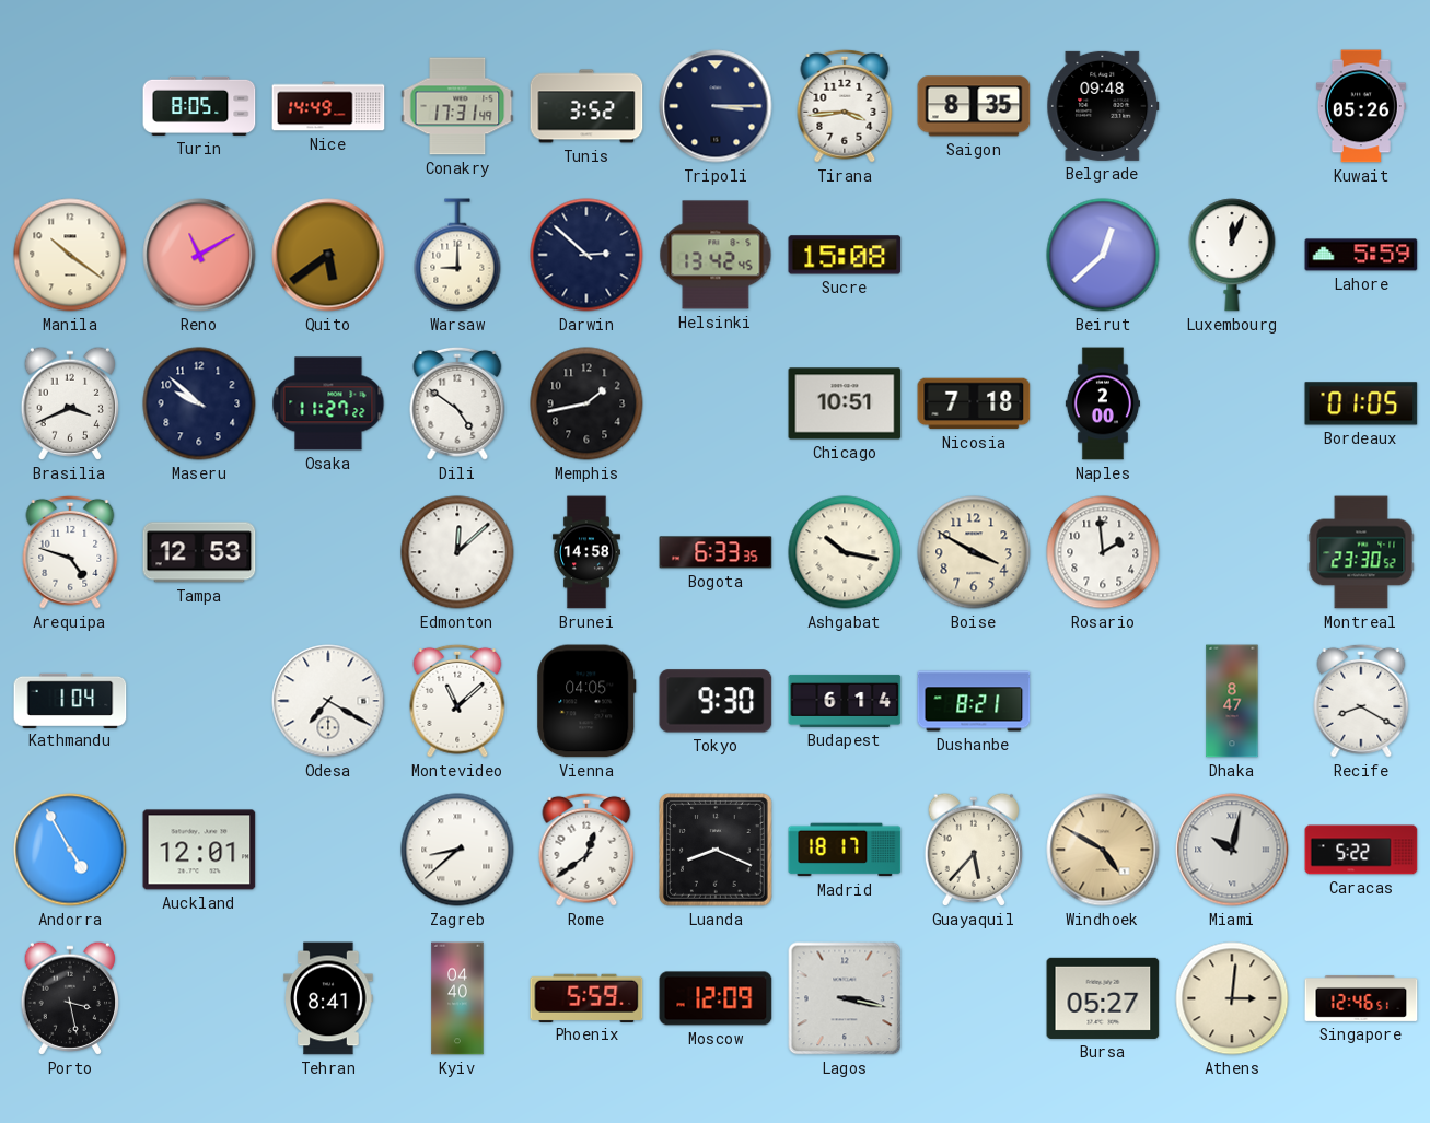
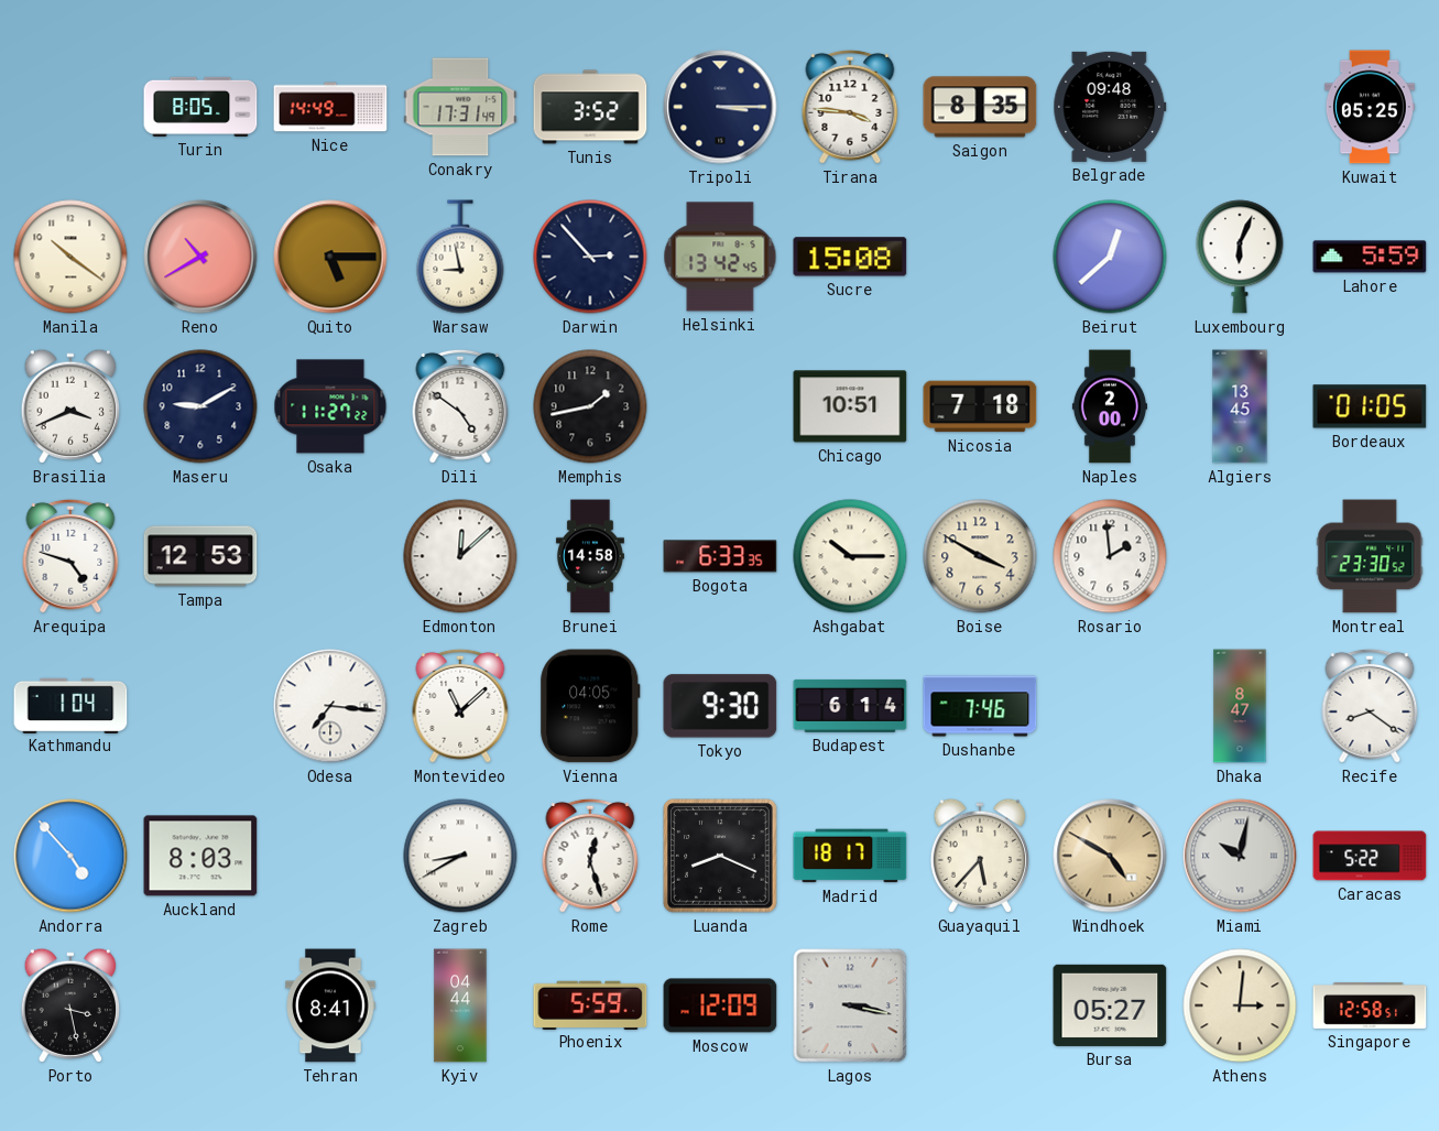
Tirana: 3:44 -> 3:46 (850, 107)
Kuwait: 05:26 -> 05:25 (1370, 107)
Reno: 11:10 -> 10:40 (200, 257)
Quito: 5:39 -> 5:15 (330, 257)
Warsaw: 9:00 -> 8:58 (460, 257)
Darwin: 2:52 -> 2:53 (590, 257)
Luxembourg: 12:04 -> 6:04 (1240, 257)
Maseru: 9:52 -> 9:10 (200, 406)
Algiers: none -> 13:45 (1240, 406)
Ashgabat: 10:17 -> 10:15 (850, 556)
Odesa: 7:20 -> 7:16 (330, 706)
Dushanbe: 8:21 -> 7:46 (980, 706)
Recife: 8:20 -> 8:21 (1370, 706)
Andorra: 4:55 -> 4:53 (70, 856)
Auckland: 12:01 -> 8:03 (200, 856)
Zagreb: 8:38 -> 8:40 (460, 856)
Rome: 12:39 -> 12:27 (590, 856)
Kyiv: 04:40 -> 04:44 (460, 1005)
Singapore: 12:46 -> 12:58 (1370, 1005)
